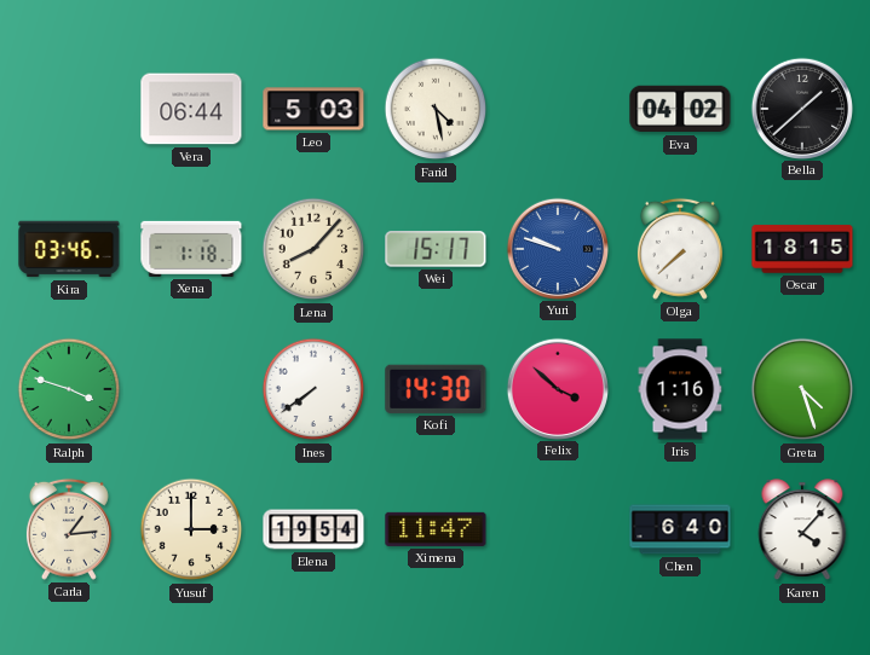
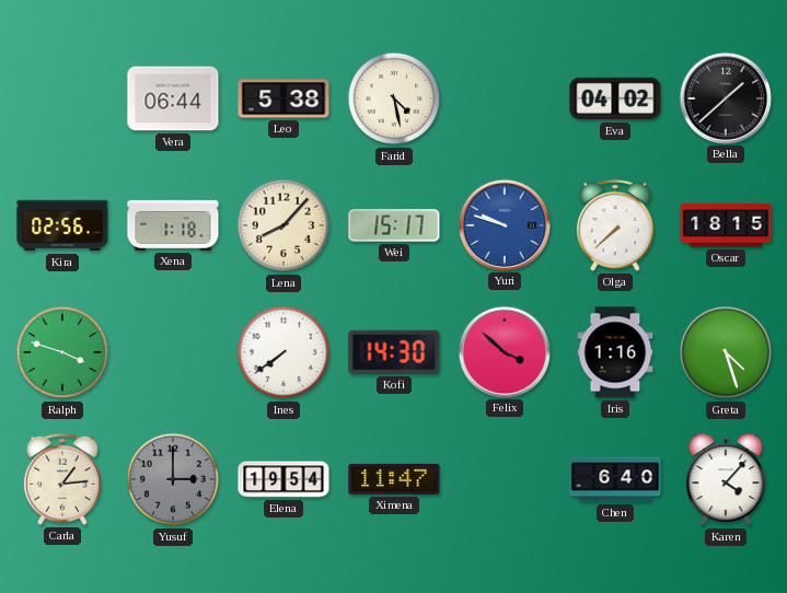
Leo: 5:03 -> 5:38 (283, 98)
Kira: 03:46 -> 02:56 (62, 225)
Yusuf dial: cream -> grey (173, 479)
